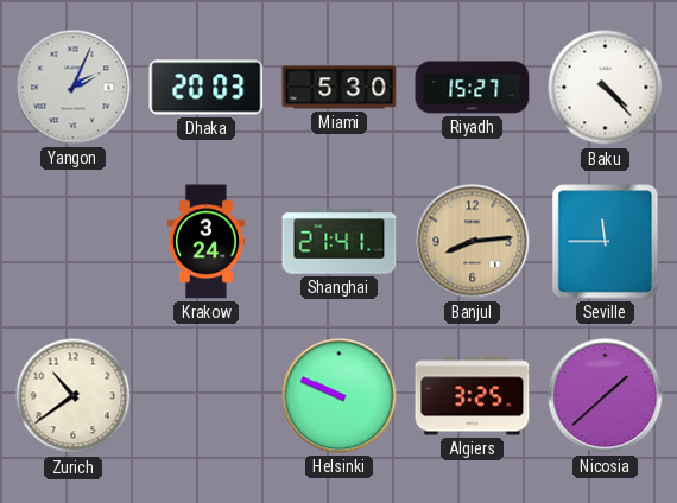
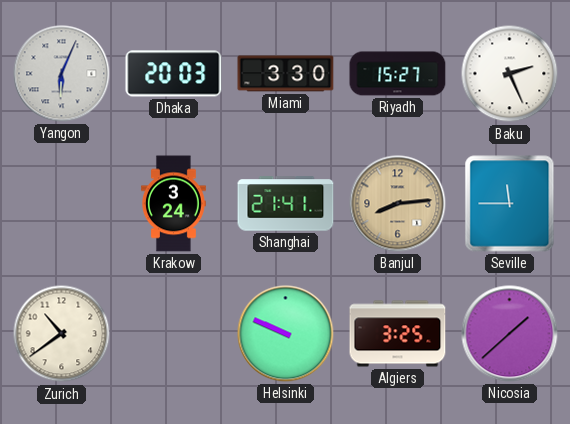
Yangon: 2:04 -> 6:04 (62, 74)
Miami: 5:30 -> 3:30 (286, 74)
Baku: 4:23 -> 2:26 (510, 74)
